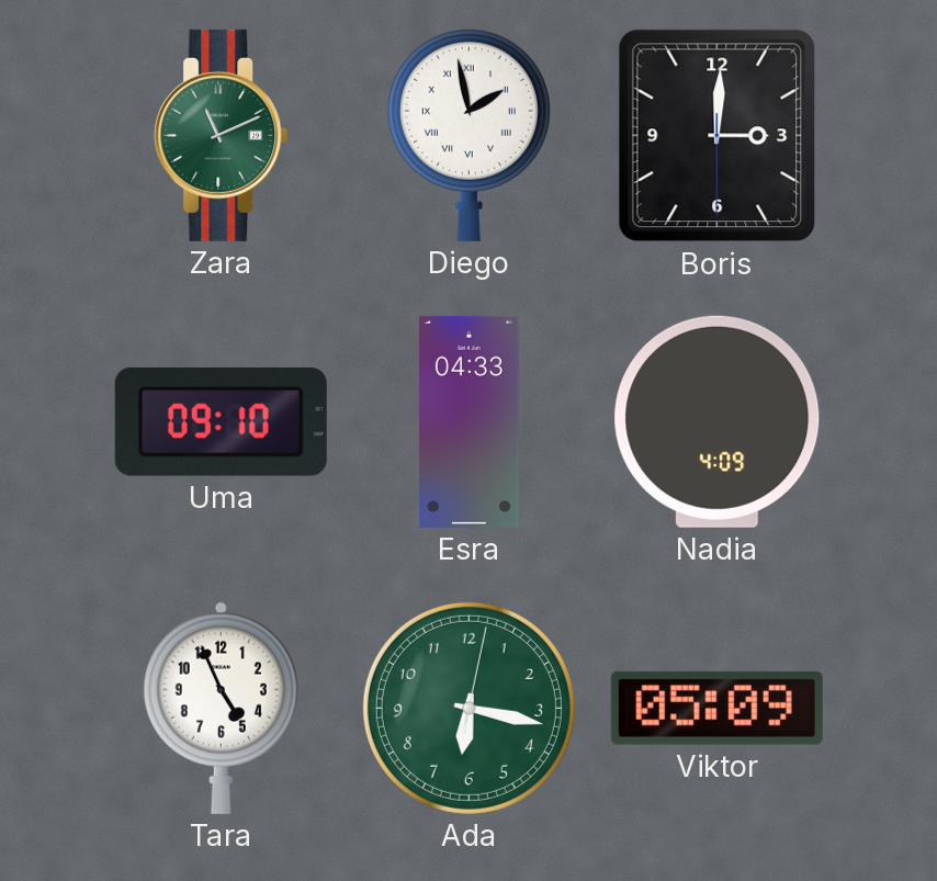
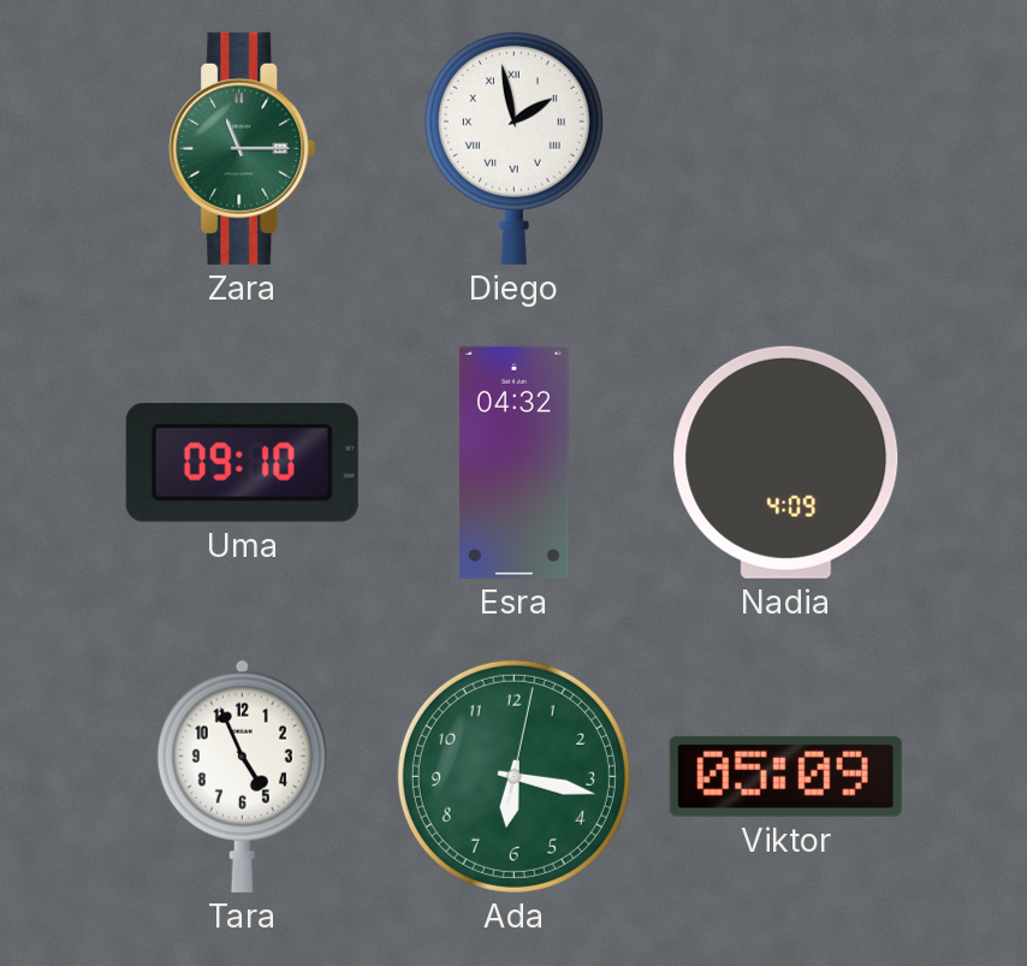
Zara: 11:11 -> 11:15 (243, 148)
Boris: 3:00 -> none (718, 136)
Esra: 04:33 -> 04:32 (513, 462)
